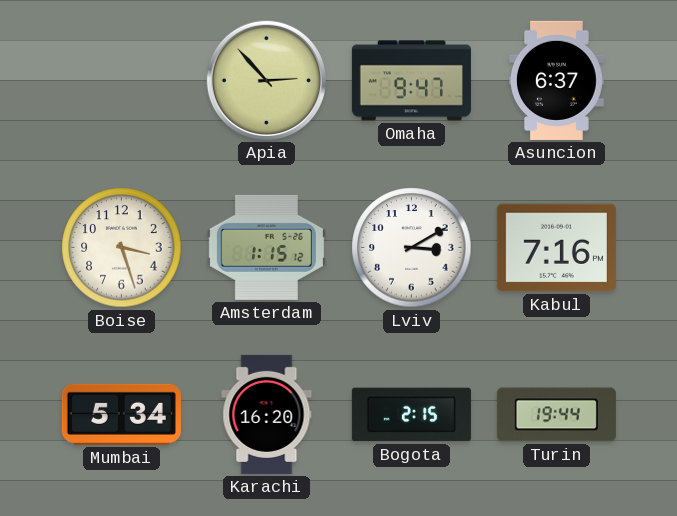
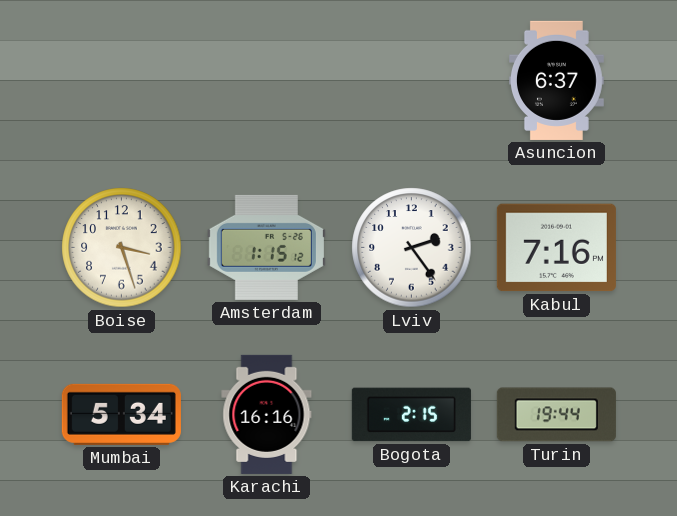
Apia: 2:53 -> none (266, 80)
Omaha: 9:47 -> none (411, 81)
Lviv: 3:10 -> 2:24 (412, 248)
Karachi: 16:20 -> 16:16 (267, 414)
